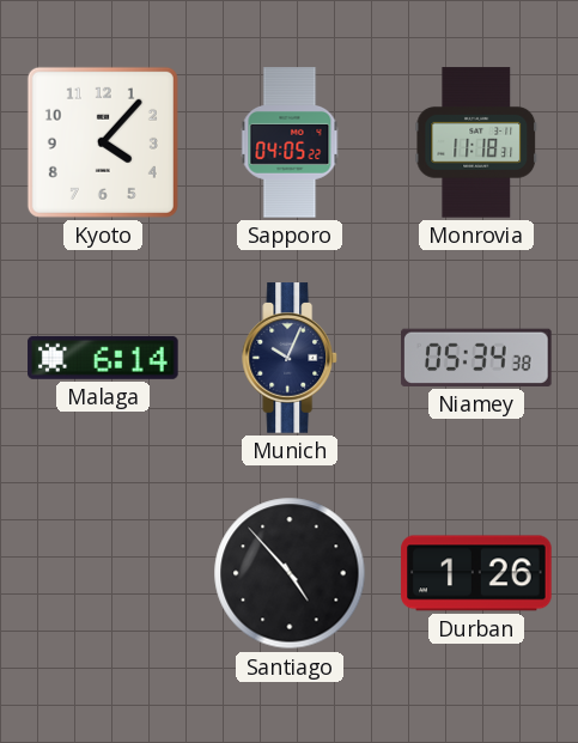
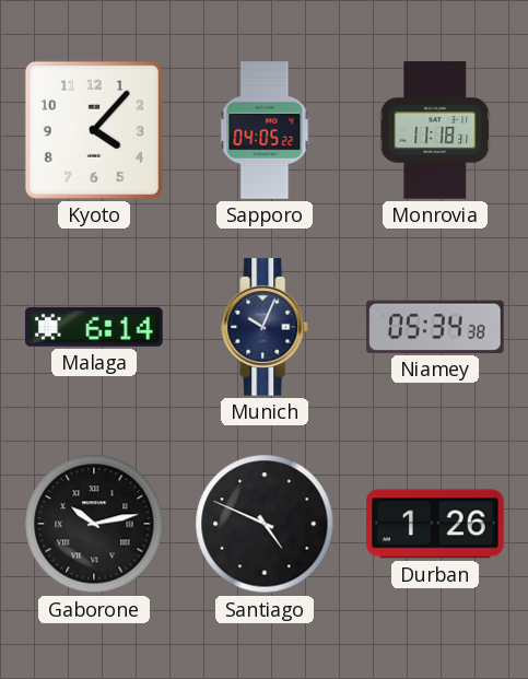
Gaborone: none -> 10:13 (94, 524)
Santiago: 4:53 -> 4:49 (265, 524)
